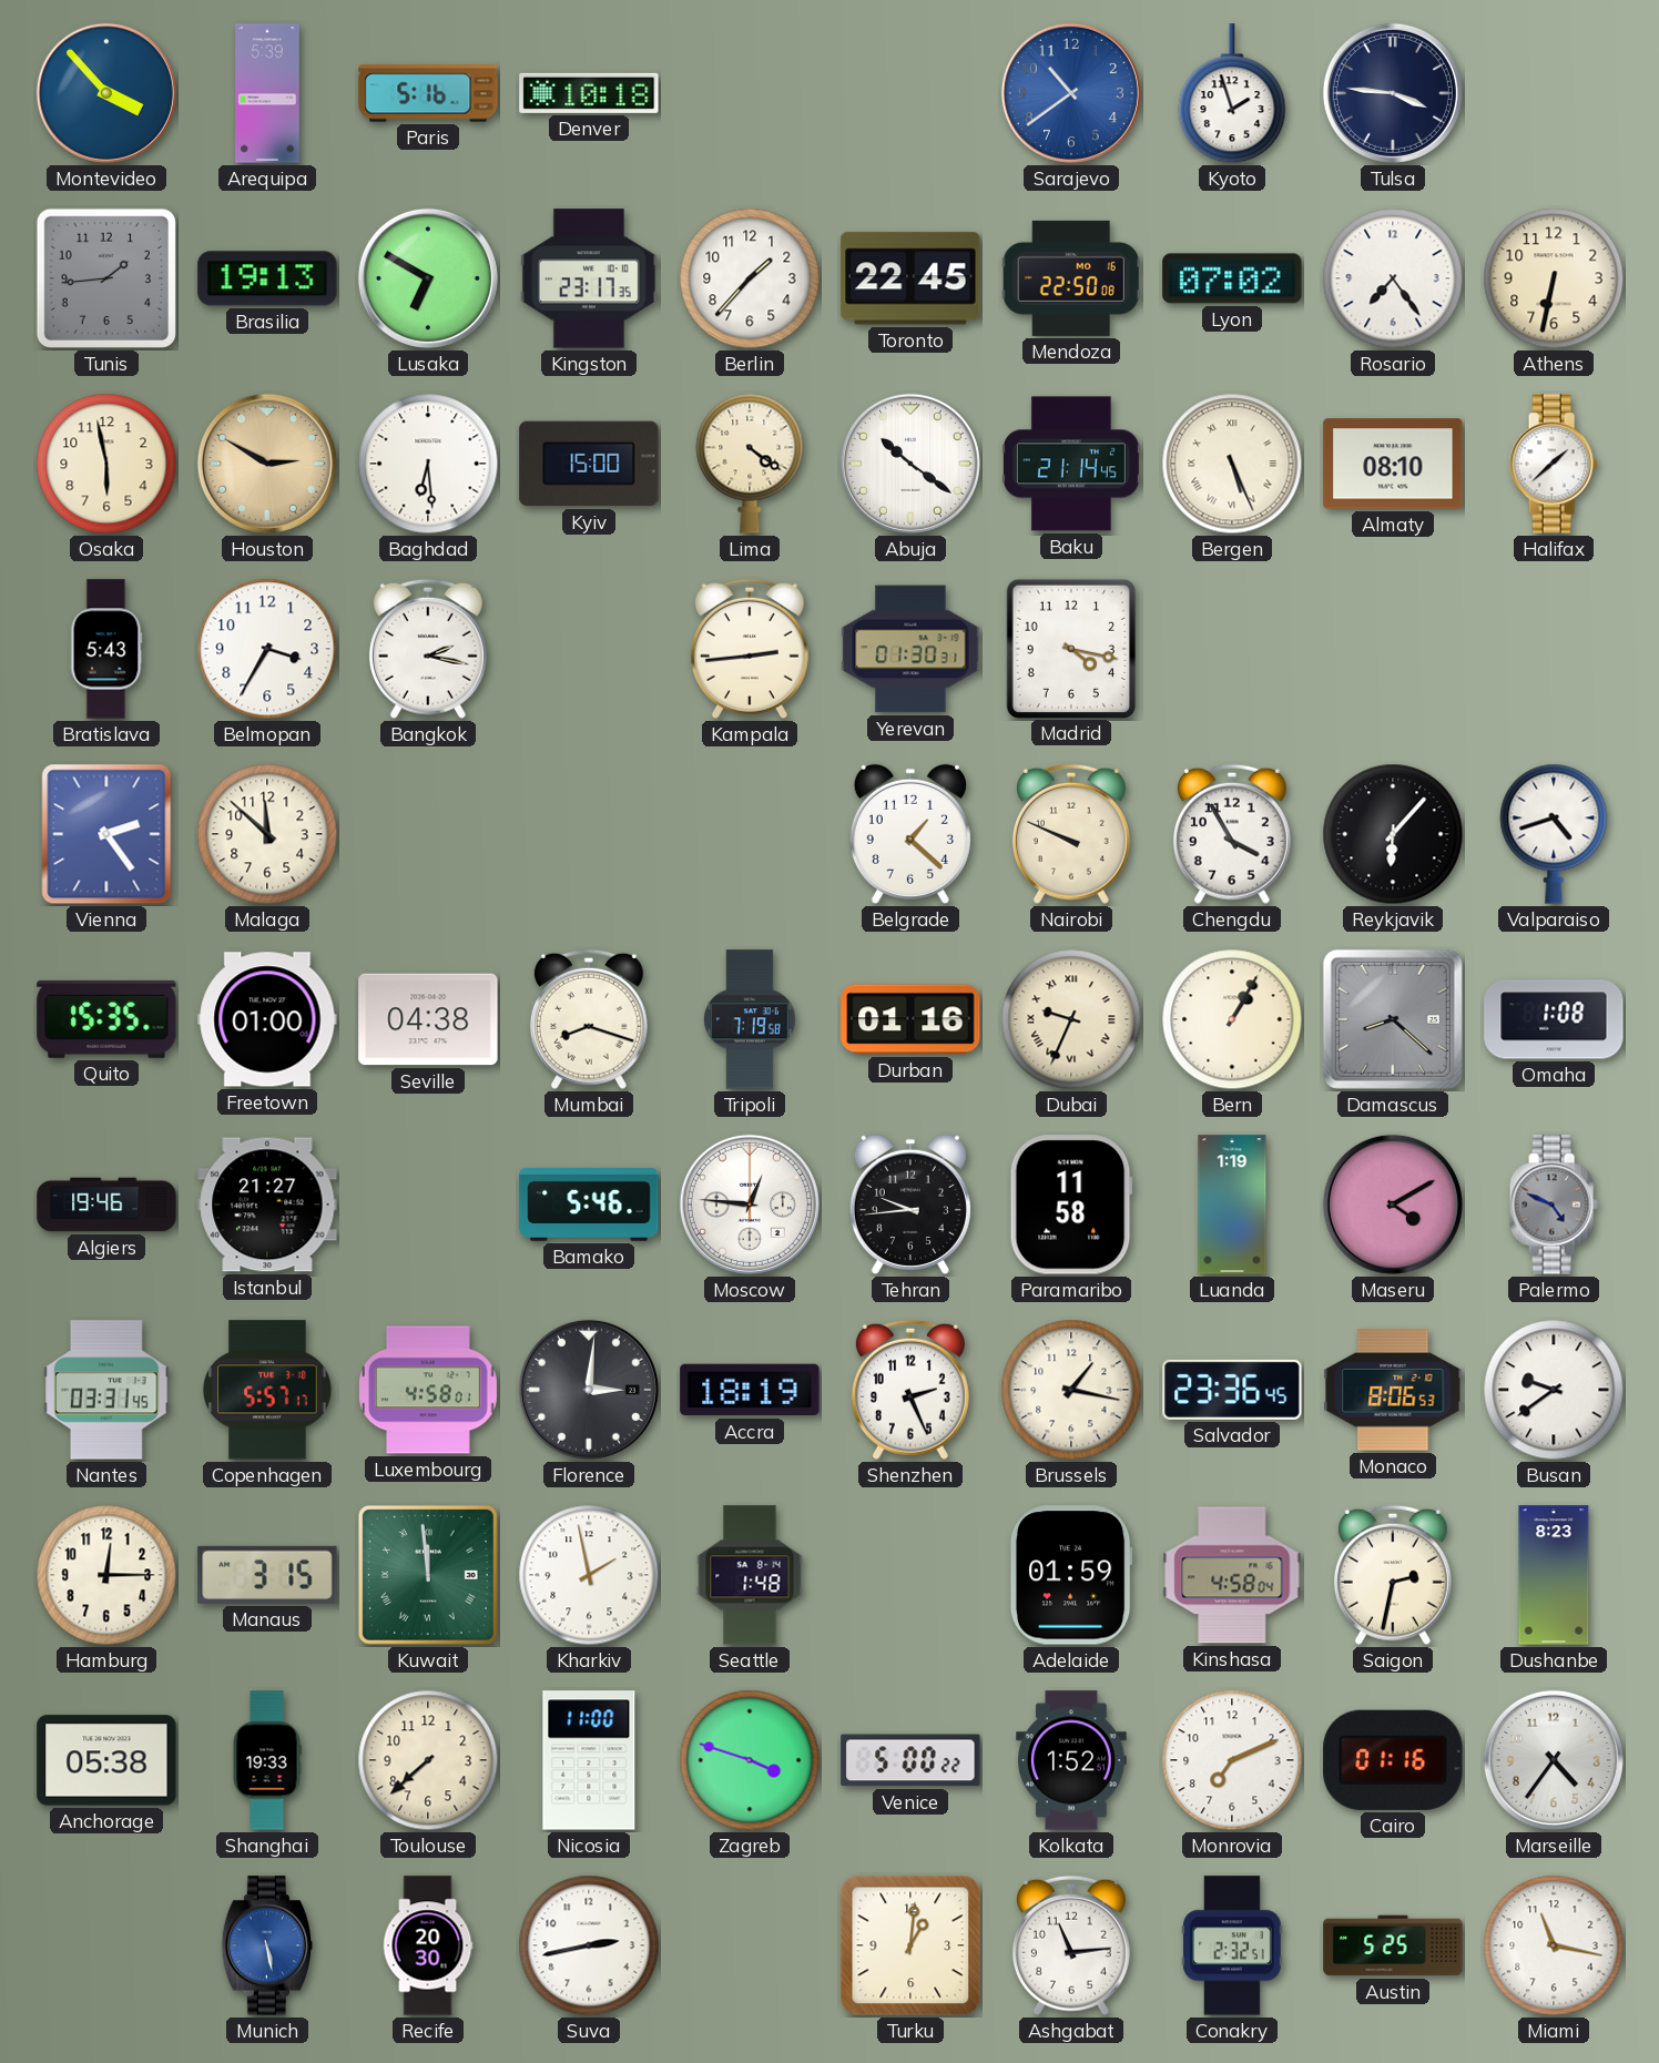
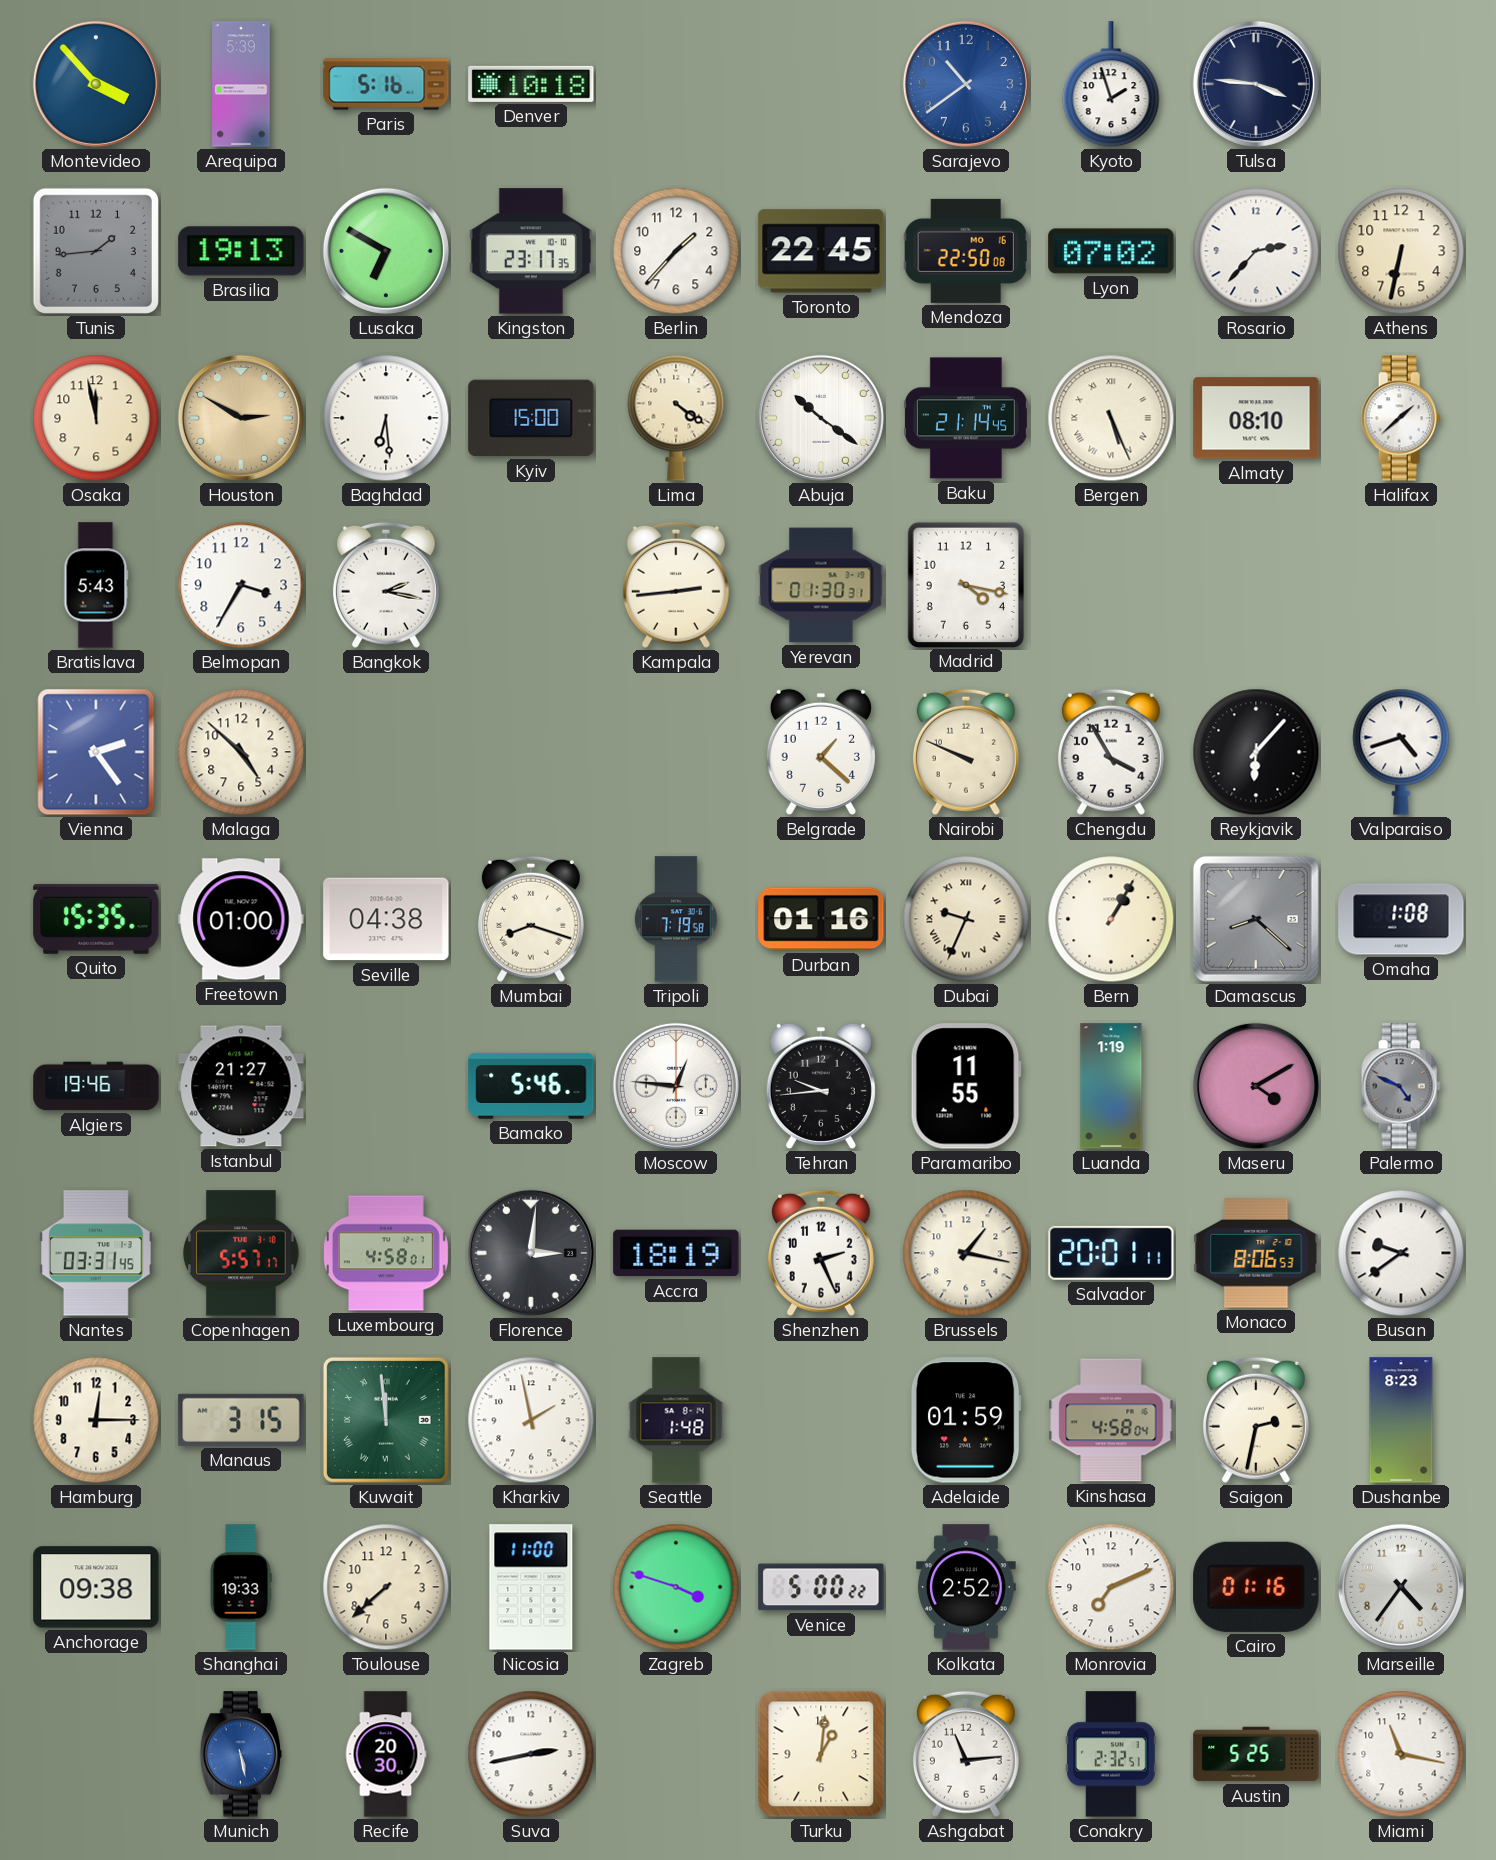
Rosario: 7:24 -> 2:37 (1256, 251)
Osaka: 5:58 -> 11:58 (96, 418)
Malaga: 11:52 -> 4:52 (241, 752)
Paramaribo: 11:58 -> 11:55 (966, 1086)
Salvador: 23:36 -> 20:01 (1111, 1253)
Anchorage: 05:38 -> 09:38 (96, 1587)
Kolkata: 1:52 -> 2:52 (967, 1587)
